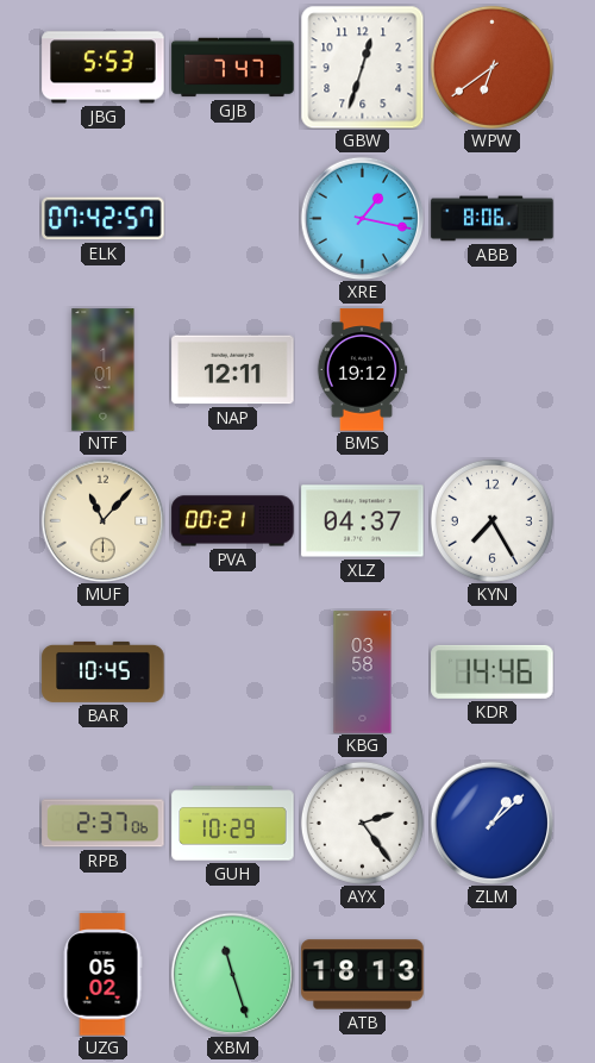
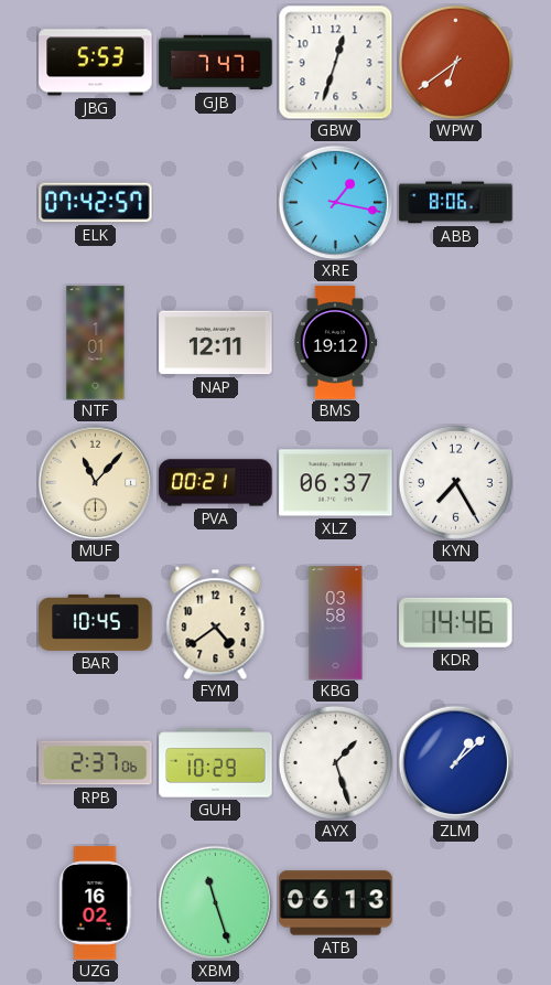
XLZ: 04:37 -> 06:37 (336, 483)
FYM: none -> 4:39 (216, 622)
AYX: 2:24 -> 1:27 (335, 762)
UZG: 05:02 -> 16:02 (95, 903)
ATB: 18:13 -> 06:13 (336, 903)
